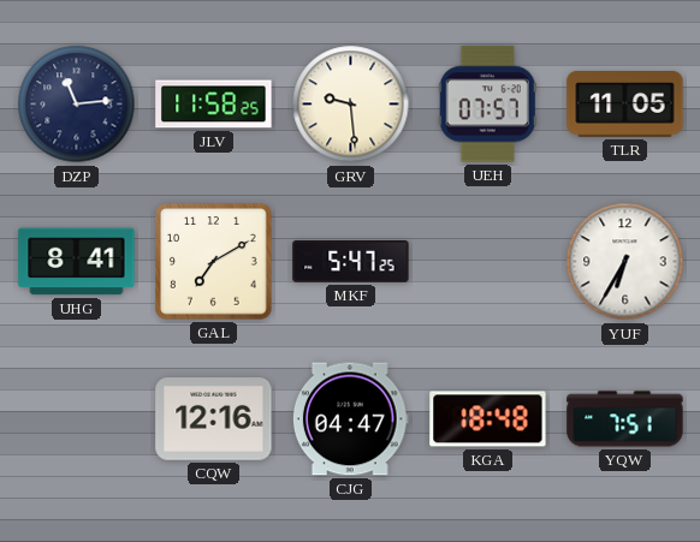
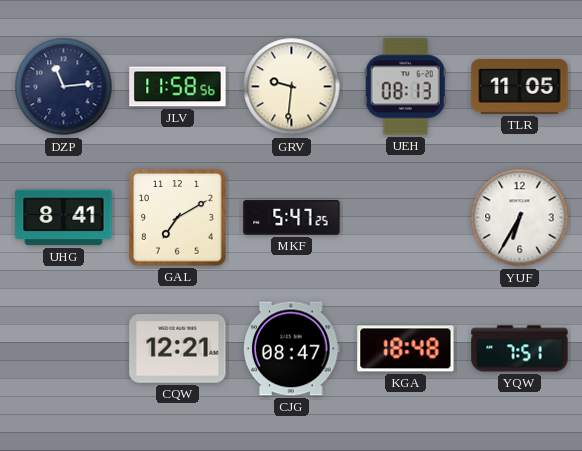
JLV: 11:58:25 -> 11:58:56 (178, 87)
GRV: 9:29 -> 9:31 (292, 87)
UEH: 07:57 -> 08:13 (405, 87)
CQW: 12:16 -> 12:21 (178, 349)
CJG: 04:47 -> 08:47 (291, 349)
